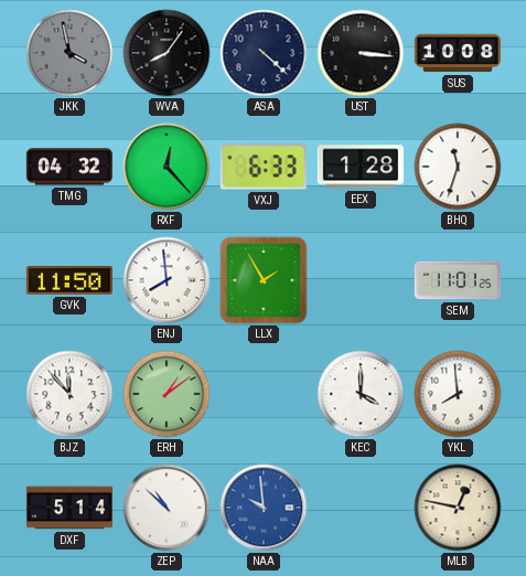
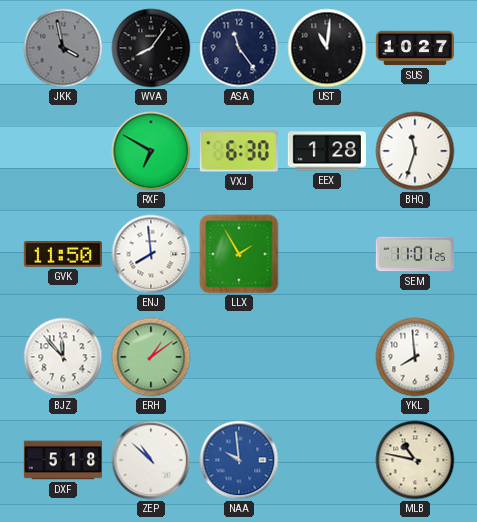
ASA: 4:22 -> 11:24 (239, 48)
UST: 3:16 -> 11:01 (327, 48)
SUS: 10:08 -> 10:27 (414, 48)
TMG: 04:32 -> none (68, 167)
RXF: 12:23 -> 6:50 (151, 151)
VXJ: 6:33 -> 6:30 (239, 151)
KEC: 4:00 -> none (361, 394)
DXF: 5:14 -> 5:18 (62, 460)
MLB: 12:47 -> 10:47 (415, 460)
